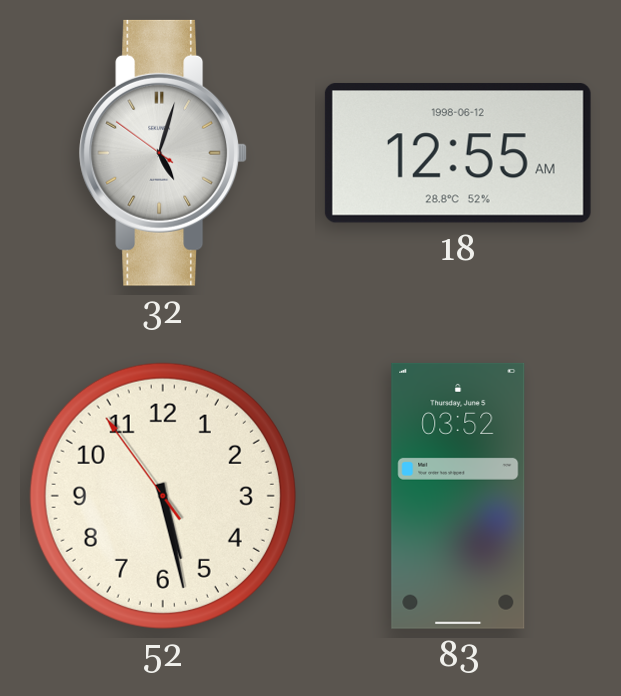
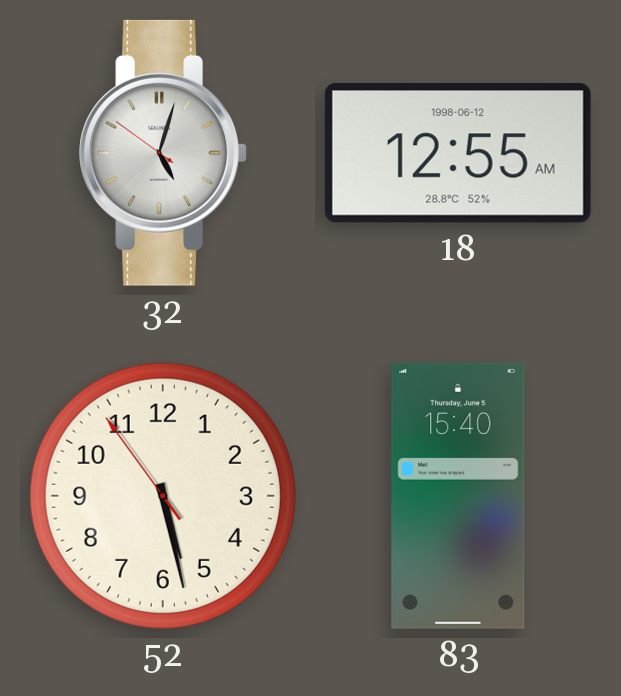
83: 03:52 -> 15:40 (458, 496)
